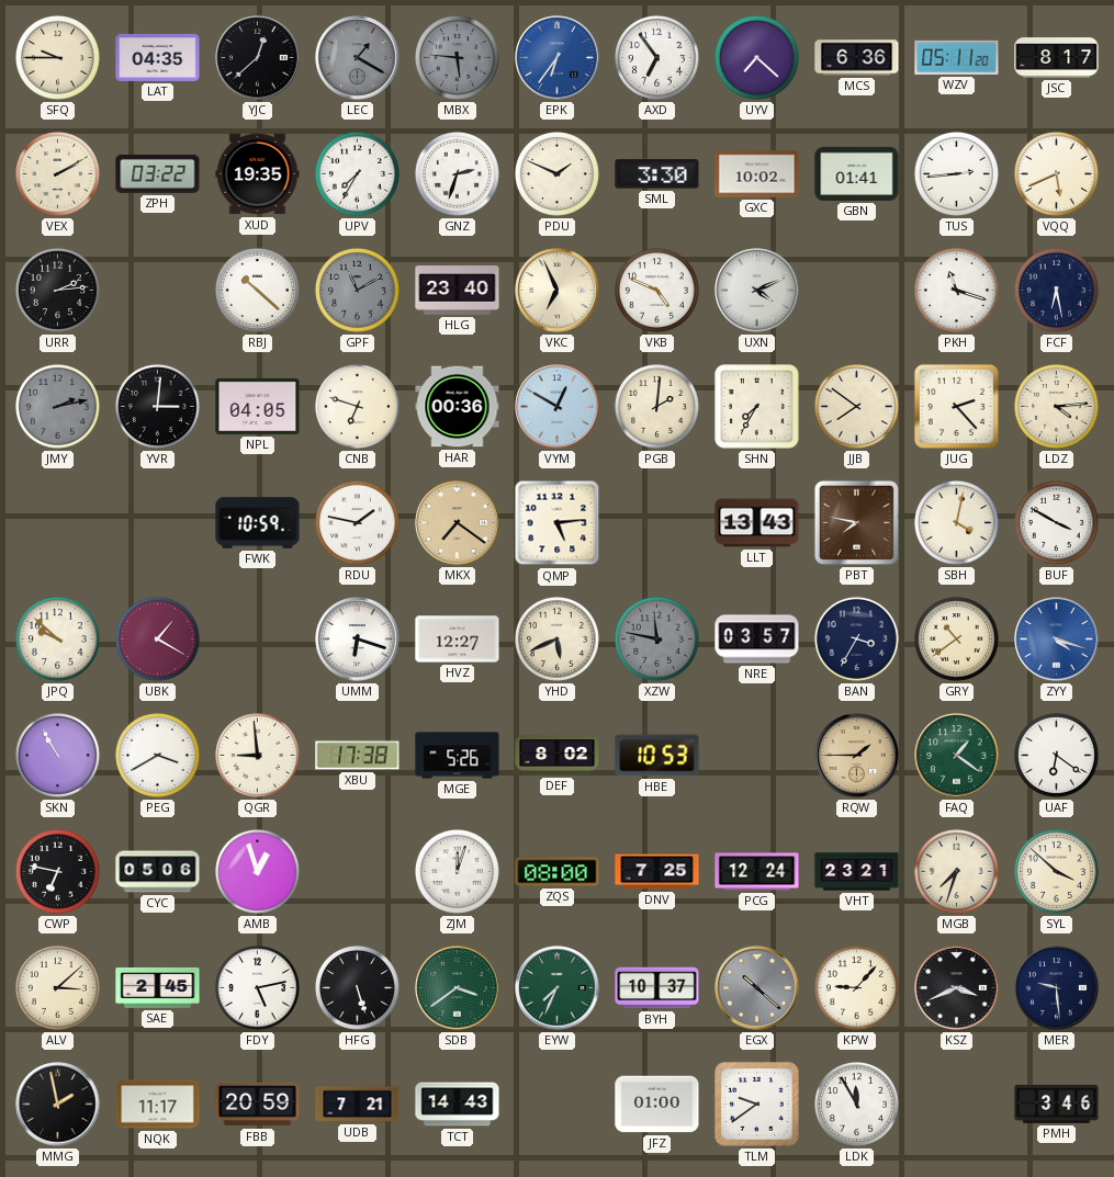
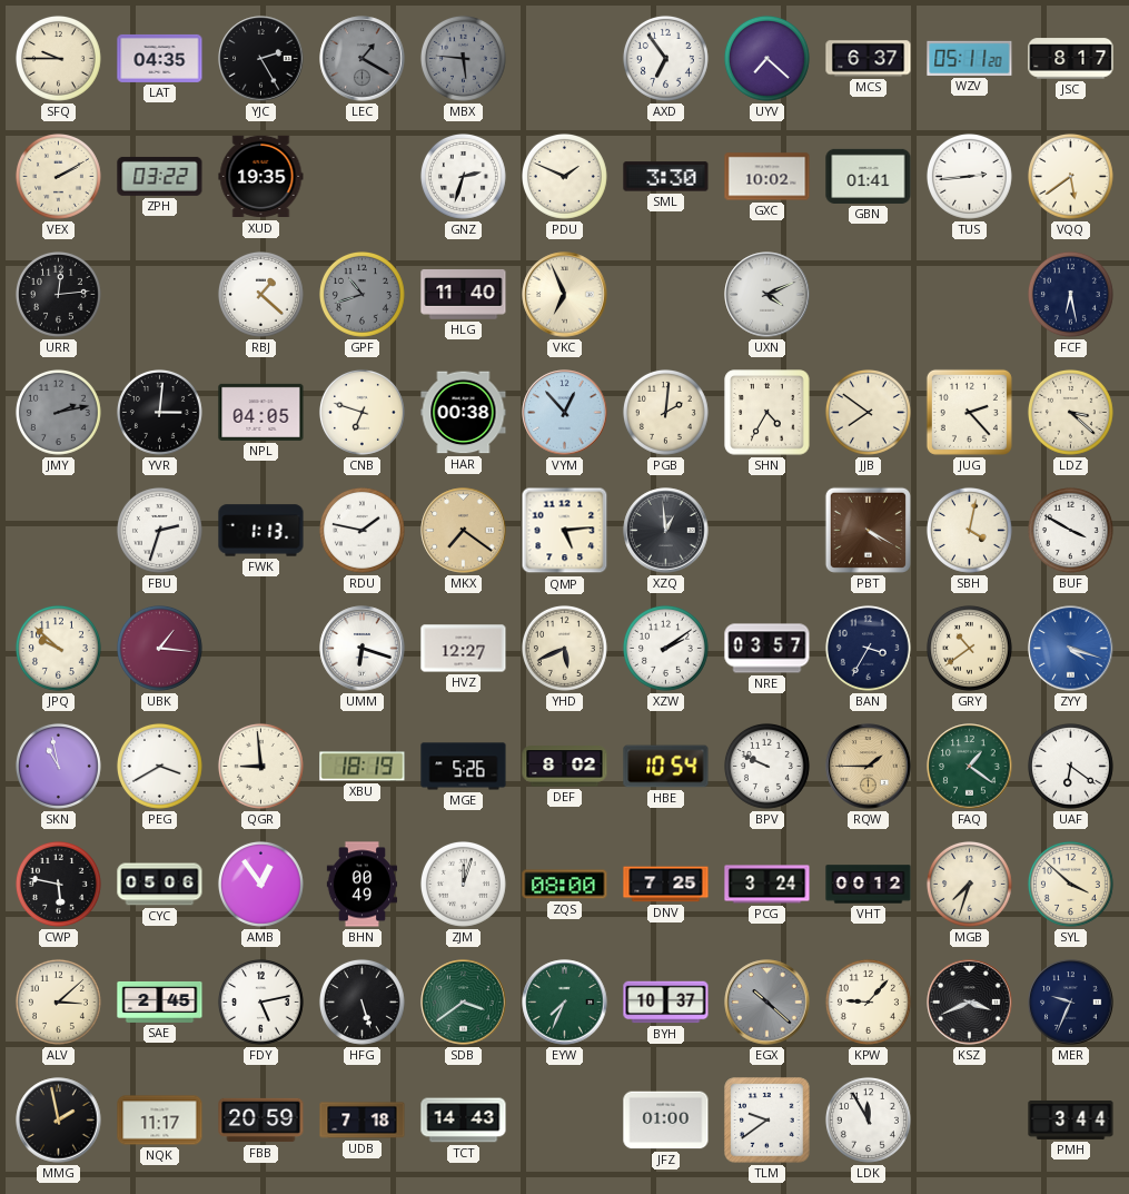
YJC: 12:38 -> 2:25 (261, 59)
EPK: 6:36 -> none (558, 58)
MCS: 6:36 -> 6:37 (869, 59)
UPV: 7:35 -> none (357, 173)
VQQ: 5:41 -> 5:39 (1070, 176)
URR: 2:14 -> 12:14 (58, 294)
RBJ: 10:22 -> 1:22 (260, 294)
GPF: 11:10 -> 10:42 (362, 294)
HLG: 23:40 -> 11:40 (464, 295)
VKB: 4:49 -> none (656, 290)
PKH: 11:18 -> none (956, 290)
HAR: 00:36 -> 00:38 (464, 413)
VYM: 12:50 -> 12:53 (565, 413)
SHN: 7:35 -> 4:35 (767, 413)
LDZ: 4:14 -> 3:22 (1070, 412)
FBU: none -> 2:33 (159, 530)
FWK: 10:59 -> 1:13 (261, 531)
XZQ: none -> 12:59 (666, 531)
LLT: 13:43 -> none (757, 523)
PBT: 7:47 -> 4:20 (868, 530)
UBK: 1:20 -> 1:16 (159, 648)
XZW: 11:47 -> 2:09 (665, 648)
XZW dial: grey -> white (665, 648)
SKN: 10:55 -> 10:58 (58, 766)
XBU: 17:38 -> 18:19 (363, 767)
HBE: 10:53 -> 10:54 (666, 767)
BPV: none -> 9:49 (766, 766)
CWP: 6:47 -> 5:47 (58, 884)
AMB: 12:57 -> 12:54 (260, 884)
BHN: none -> 00:49 (363, 885)
PCG: 12:24 -> 3:24 (767, 885)
VHT: 23:21 -> 00:12 (869, 885)
MER: 9:29 -> 9:34 (1071, 1003)
UDB: 7:21 -> 7:18 (363, 1121)
PMH: 3:46 -> 3:44 (1071, 1121)
